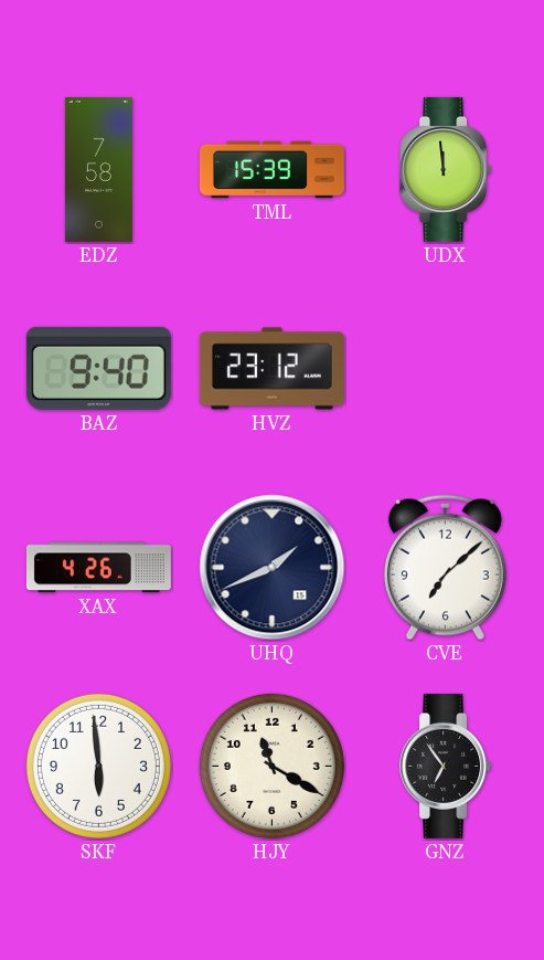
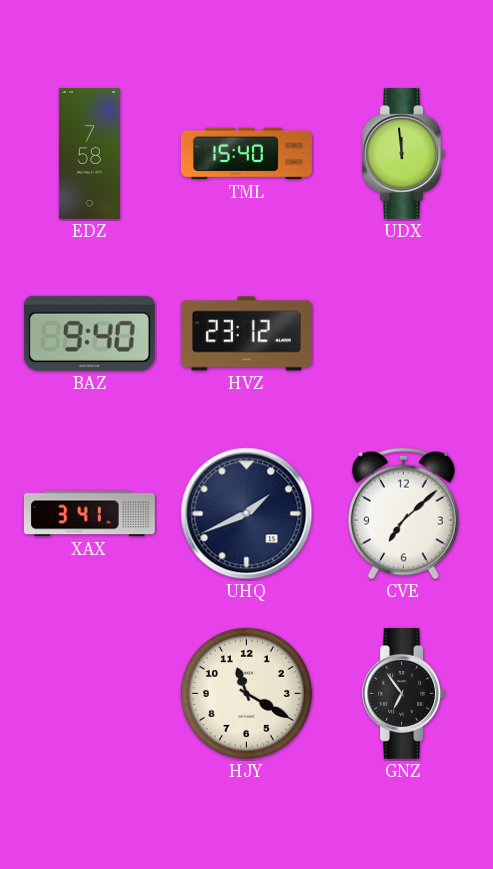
TML: 15:39 -> 15:40 (246, 154)
XAX: 4:26 -> 3:41 (89, 514)
SKF: 5:59 -> none (98, 766)
